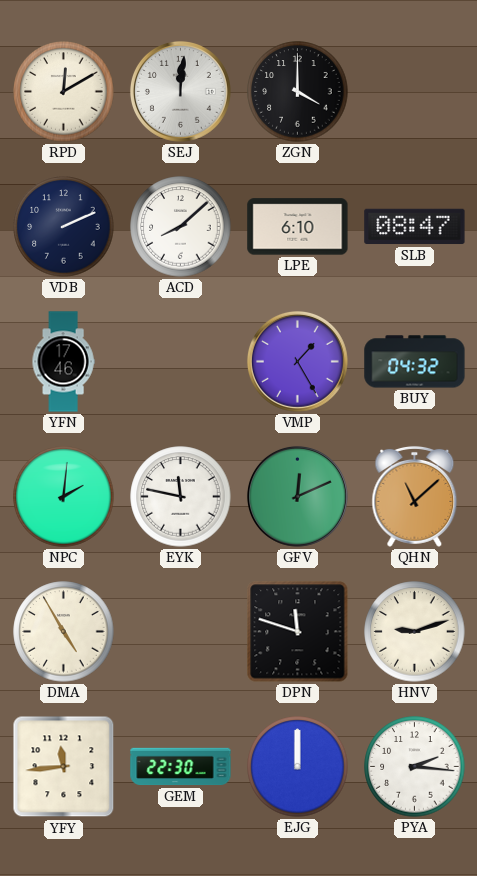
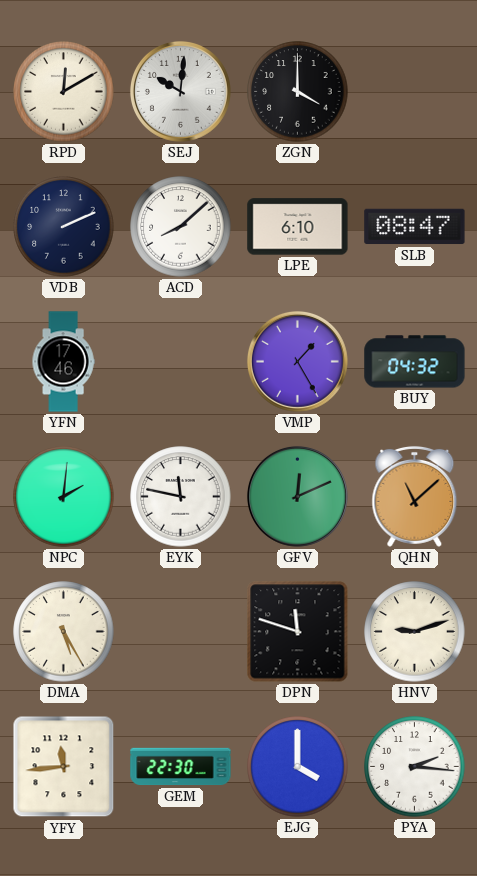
SEJ: 12:01 -> 10:01 (180, 91)
DMA: 4:55 -> 5:25 (64, 632)
EJG: 12:00 -> 4:00 (298, 767)
